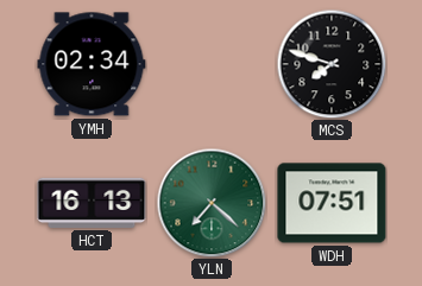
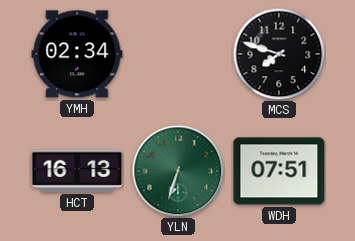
YLN: 7:22 -> 6:33 (178, 171)
